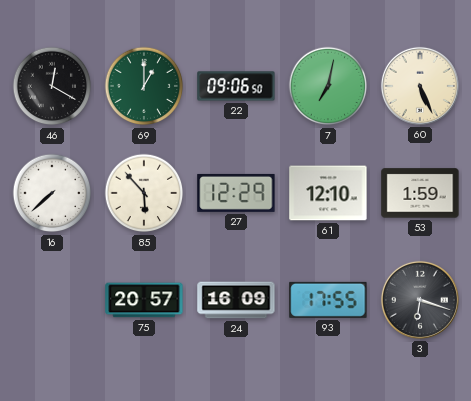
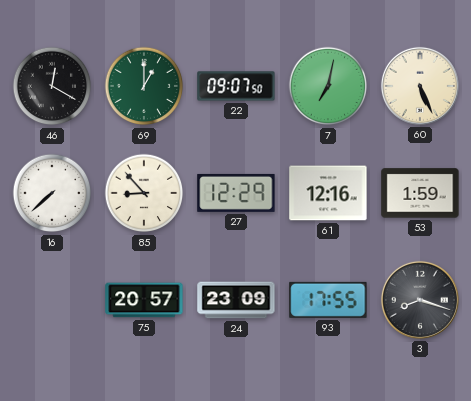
22: 09:06 -> 09:07 (236, 86)
85: 5:53 -> 8:53 (144, 193)
61: 12:10 -> 12:16 (328, 193)
24: 16:09 -> 23:09 (236, 300)
3: 6:18 -> 8:18 (420, 300)
